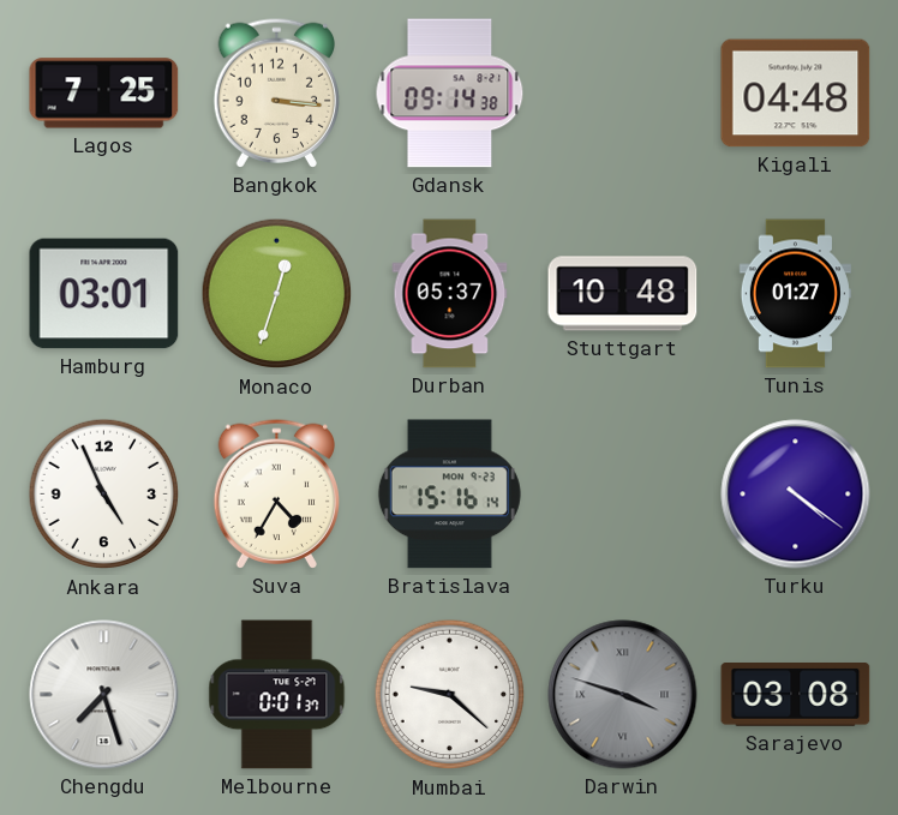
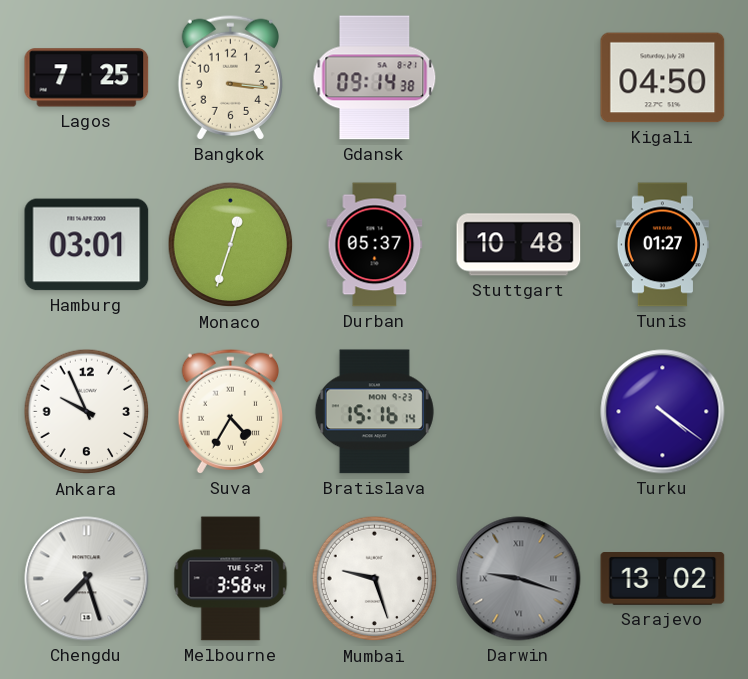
Kigali: 04:48 -> 04:50 (663, 78)
Ankara: 4:56 -> 9:56 (87, 412)
Melbourne: 0:01 -> 3:58 (231, 579)
Mumbai: 9:22 -> 9:27 (375, 579)
Darwin: 3:48 -> 9:18 (519, 579)
Sarajevo: 03:08 -> 13:02 (663, 579)
